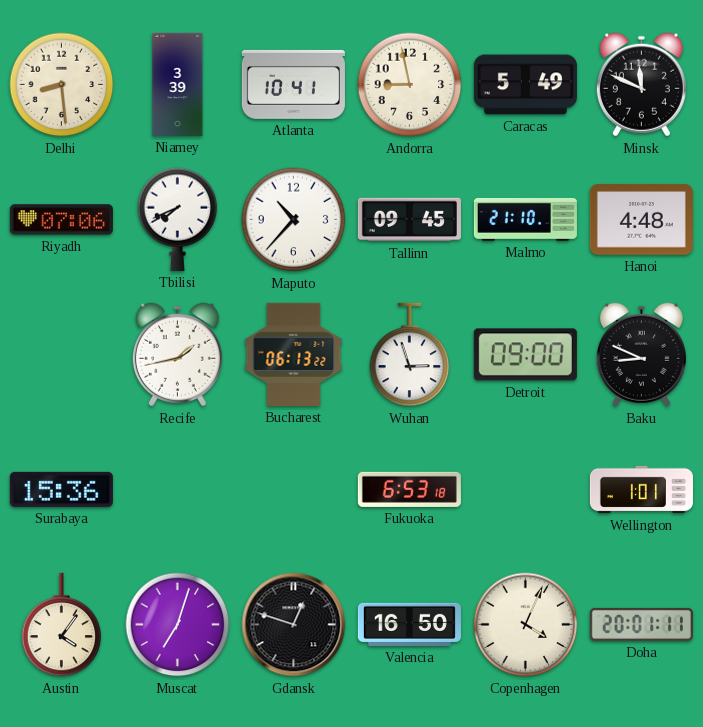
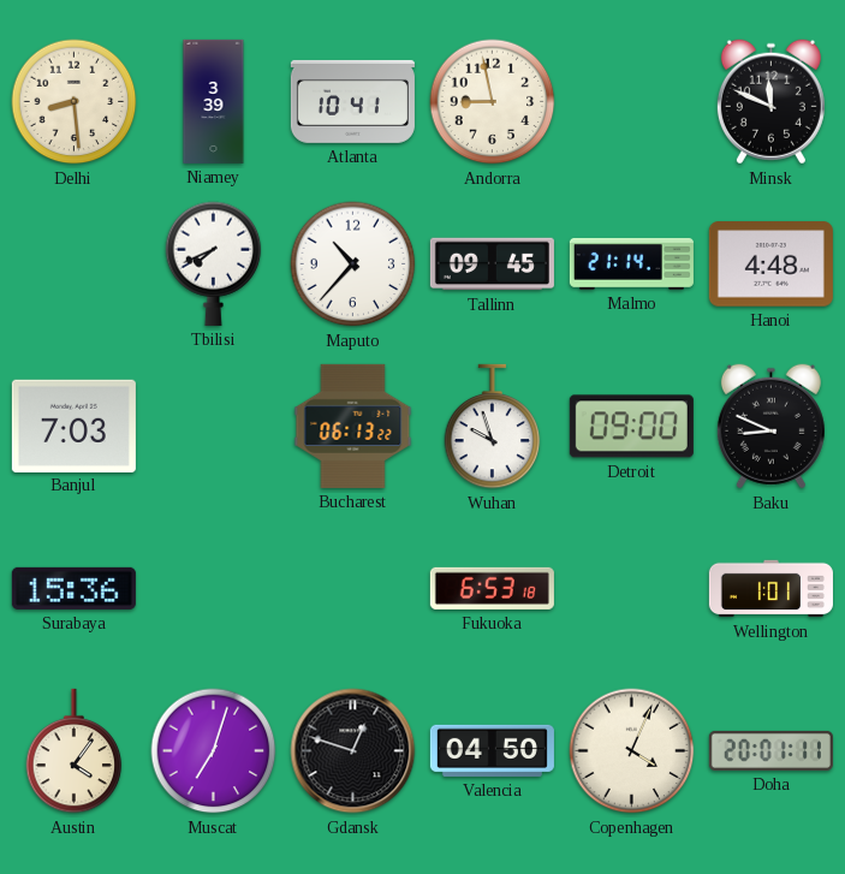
Caracas: 5:49 -> none (525, 85)
Riyadh: 07:06 -> none (61, 220)
Malmo: 21:10 -> 21:14 (631, 263)
Banjul: none -> 7:03 (73, 426)
Recife: 1:43 -> none (177, 355)
Wuhan: 2:57 -> 9:57 (493, 427)
Valencia: 16:50 -> 04:50 (492, 750)
